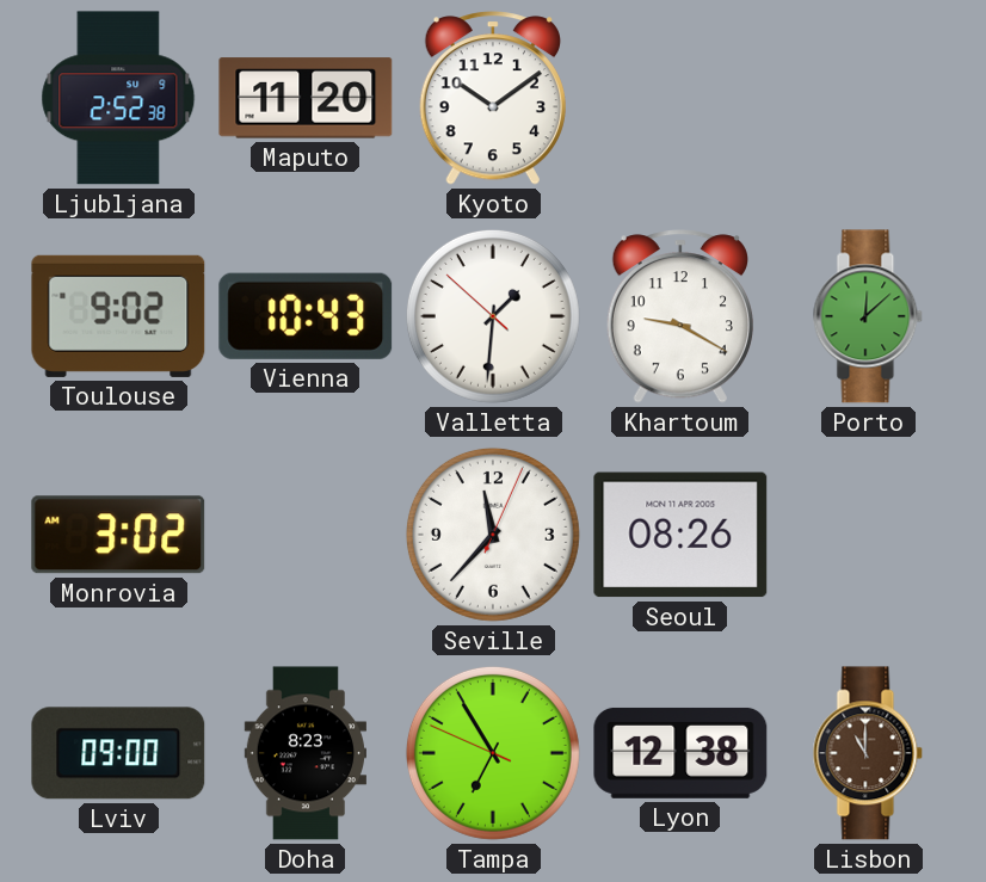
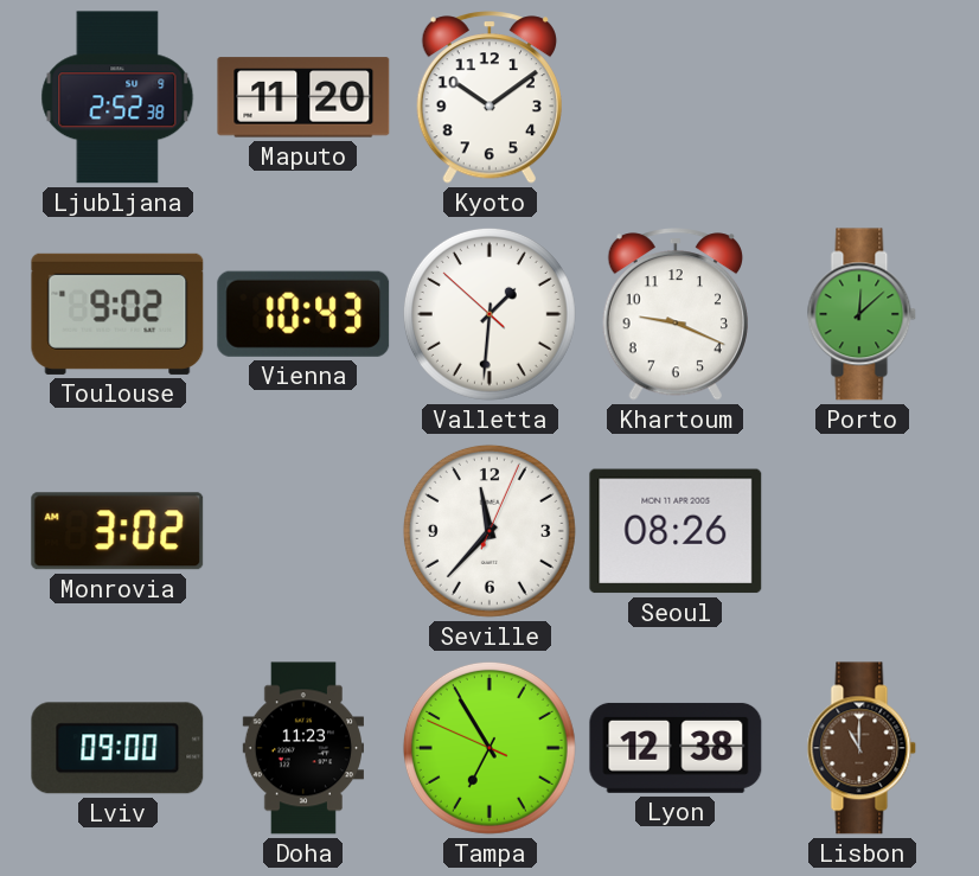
Khartoum: 9:20 -> 9:19 (676, 314)
Doha: 8:23 -> 11:23 (302, 748)
